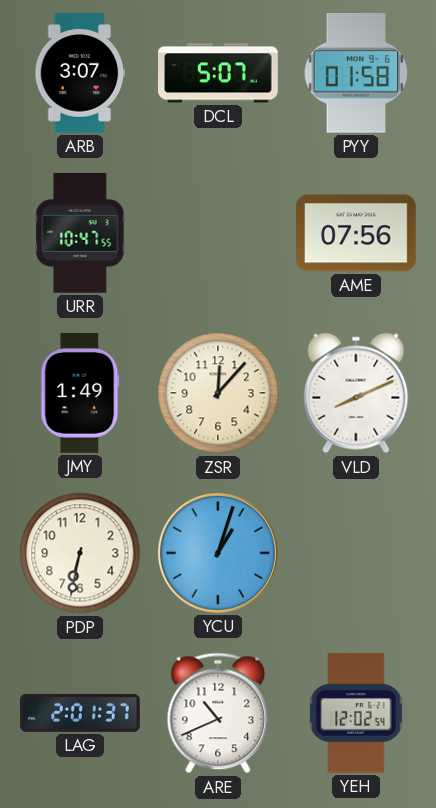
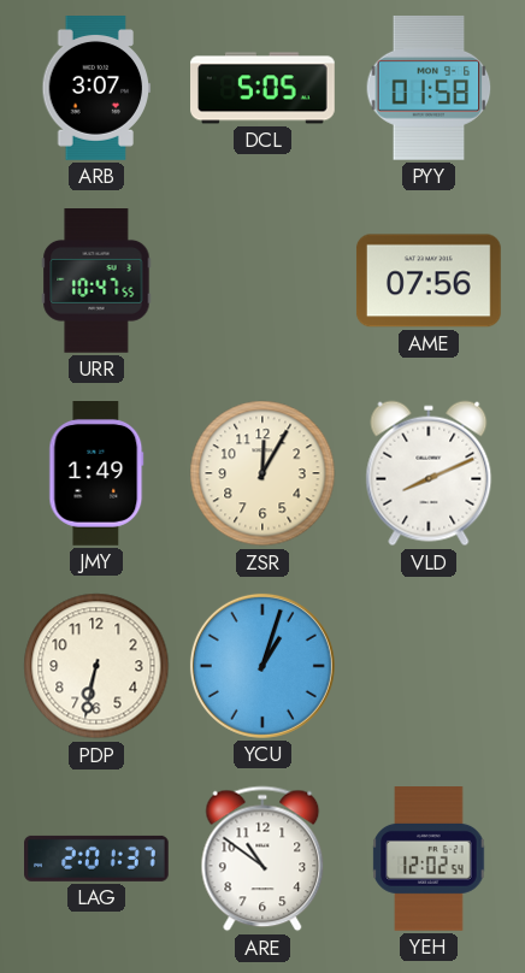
DCL: 5:07 -> 5:05 (264, 88)
ZSR: 12:07 -> 12:05 (262, 473)
ARE: 10:41 -> 10:51 (262, 859)
